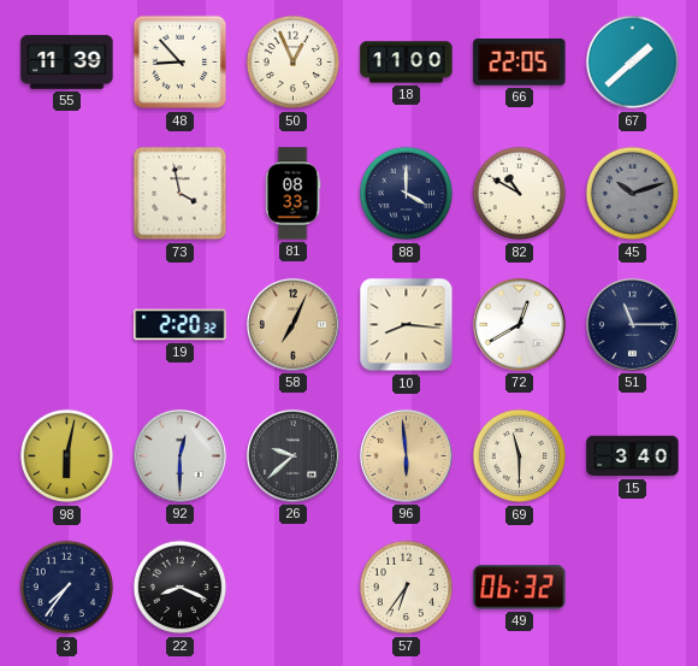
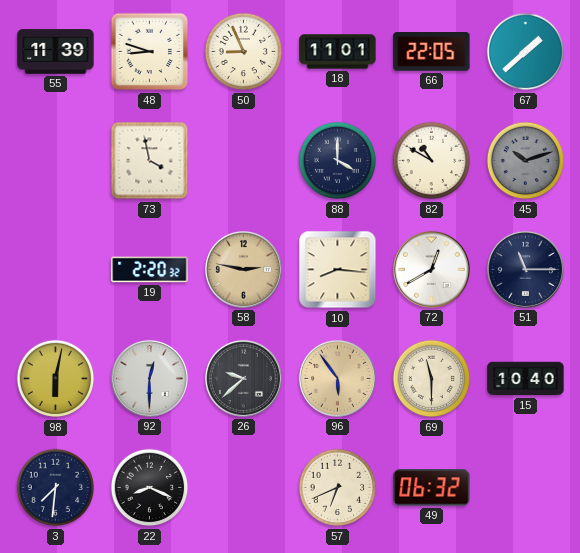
48: 8:53 -> 8:48 (150, 52)
50: 12:56 -> 8:56 (244, 52)
18: 11:00 -> 11:01 (338, 52)
81: 08:33 -> none (292, 194)
58: 7:04 -> 2:47 (243, 269)
96: 5:59 -> 5:54 (337, 378)
15: 3:40 -> 10:40 (526, 379)
3: 7:36 -> 7:31 (56, 488)
57: 6:36 -> 6:41 (338, 488)
